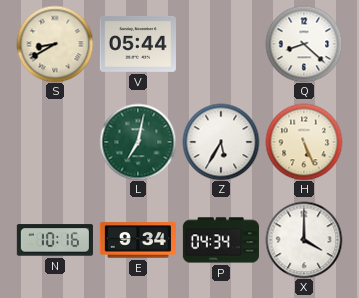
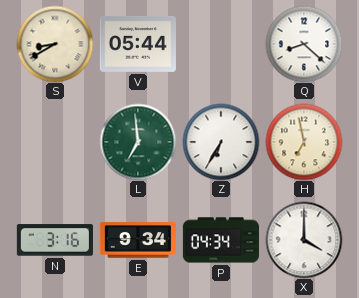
L: 7:02 -> 6:59 (138, 142)
Z: 5:35 -> 6:35 (221, 142)
H: 5:26 -> 6:58 (304, 142)
N: 10:16 -> 3:16 (55, 240)
